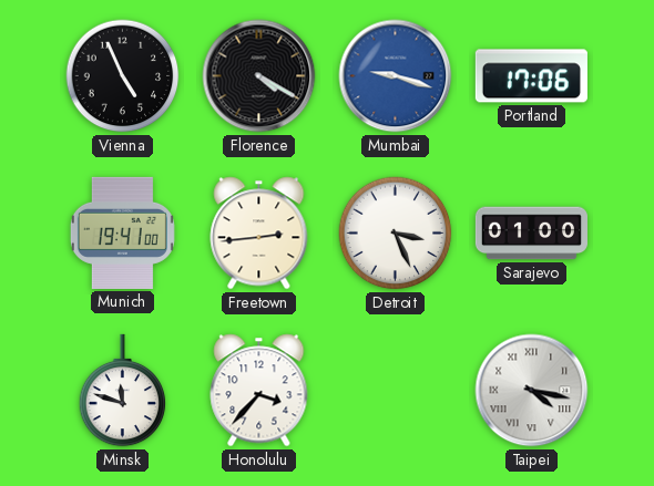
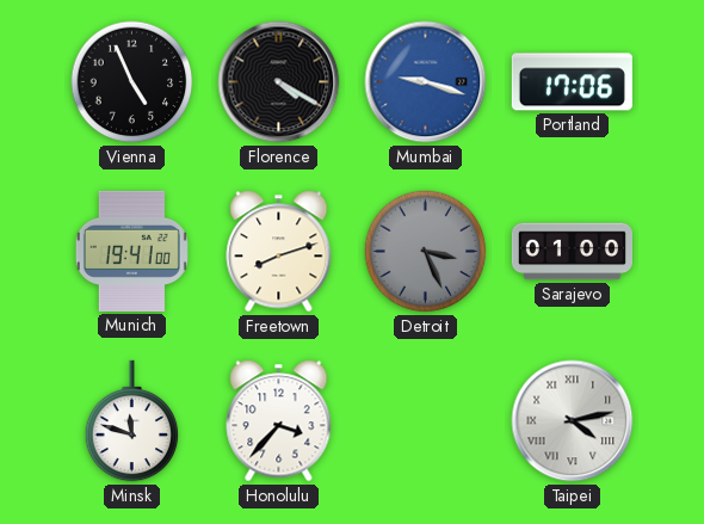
Freetown: 2:44 -> 8:12 (279, 252)
Detroit dial: white -> grey (426, 252)
Taipei: 4:17 -> 4:13 (573, 421)
